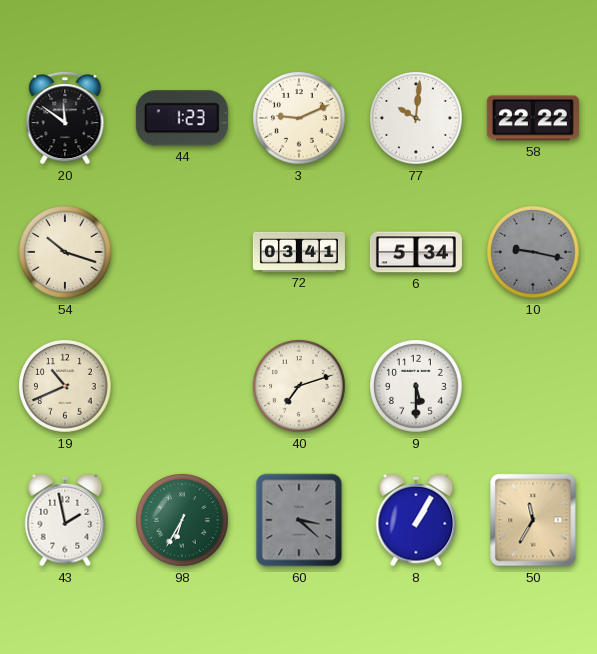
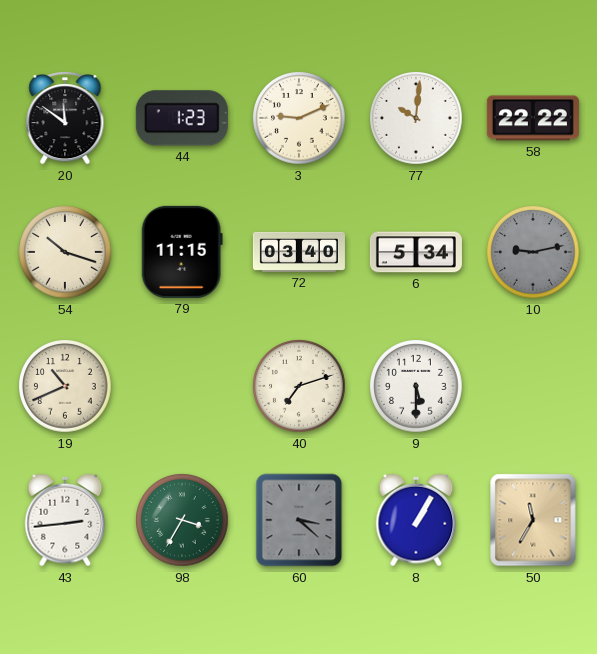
79: none -> 11:15 (182, 252)
72: 03:41 -> 03:40 (299, 252)
10: 9:17 -> 9:13 (533, 252)
43: 1:58 -> 2:44 (65, 520)
98: 6:35 -> 3:35 (182, 520)
